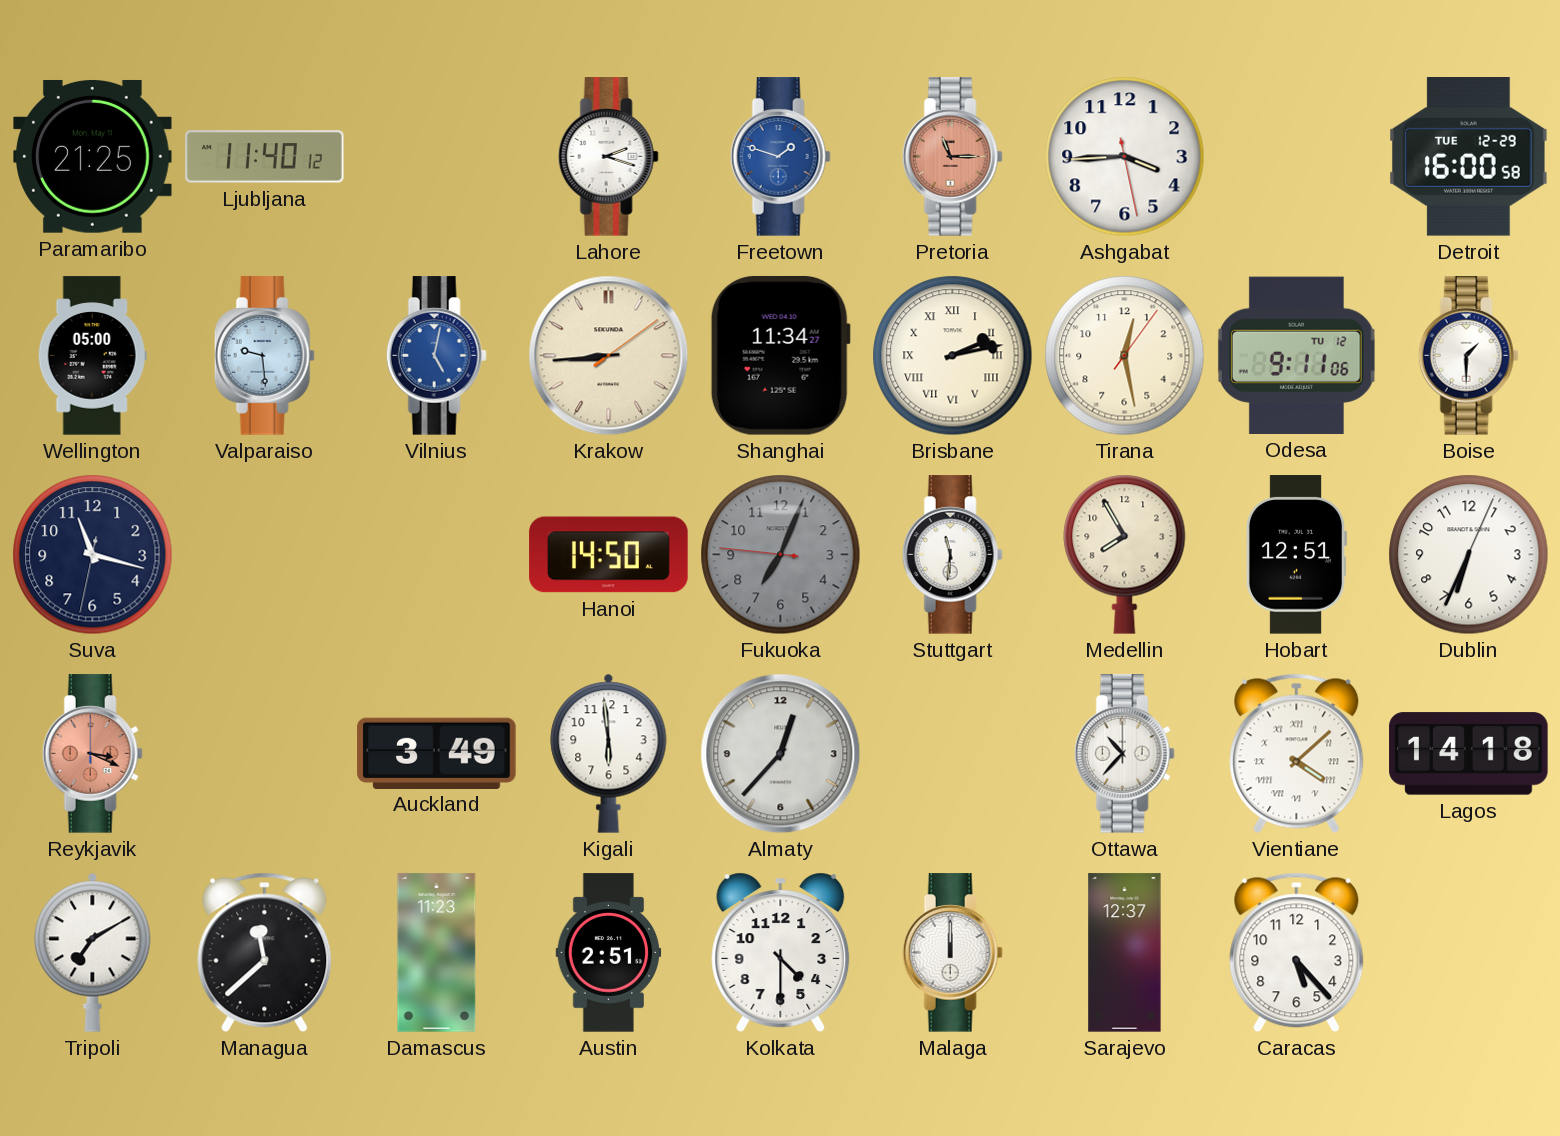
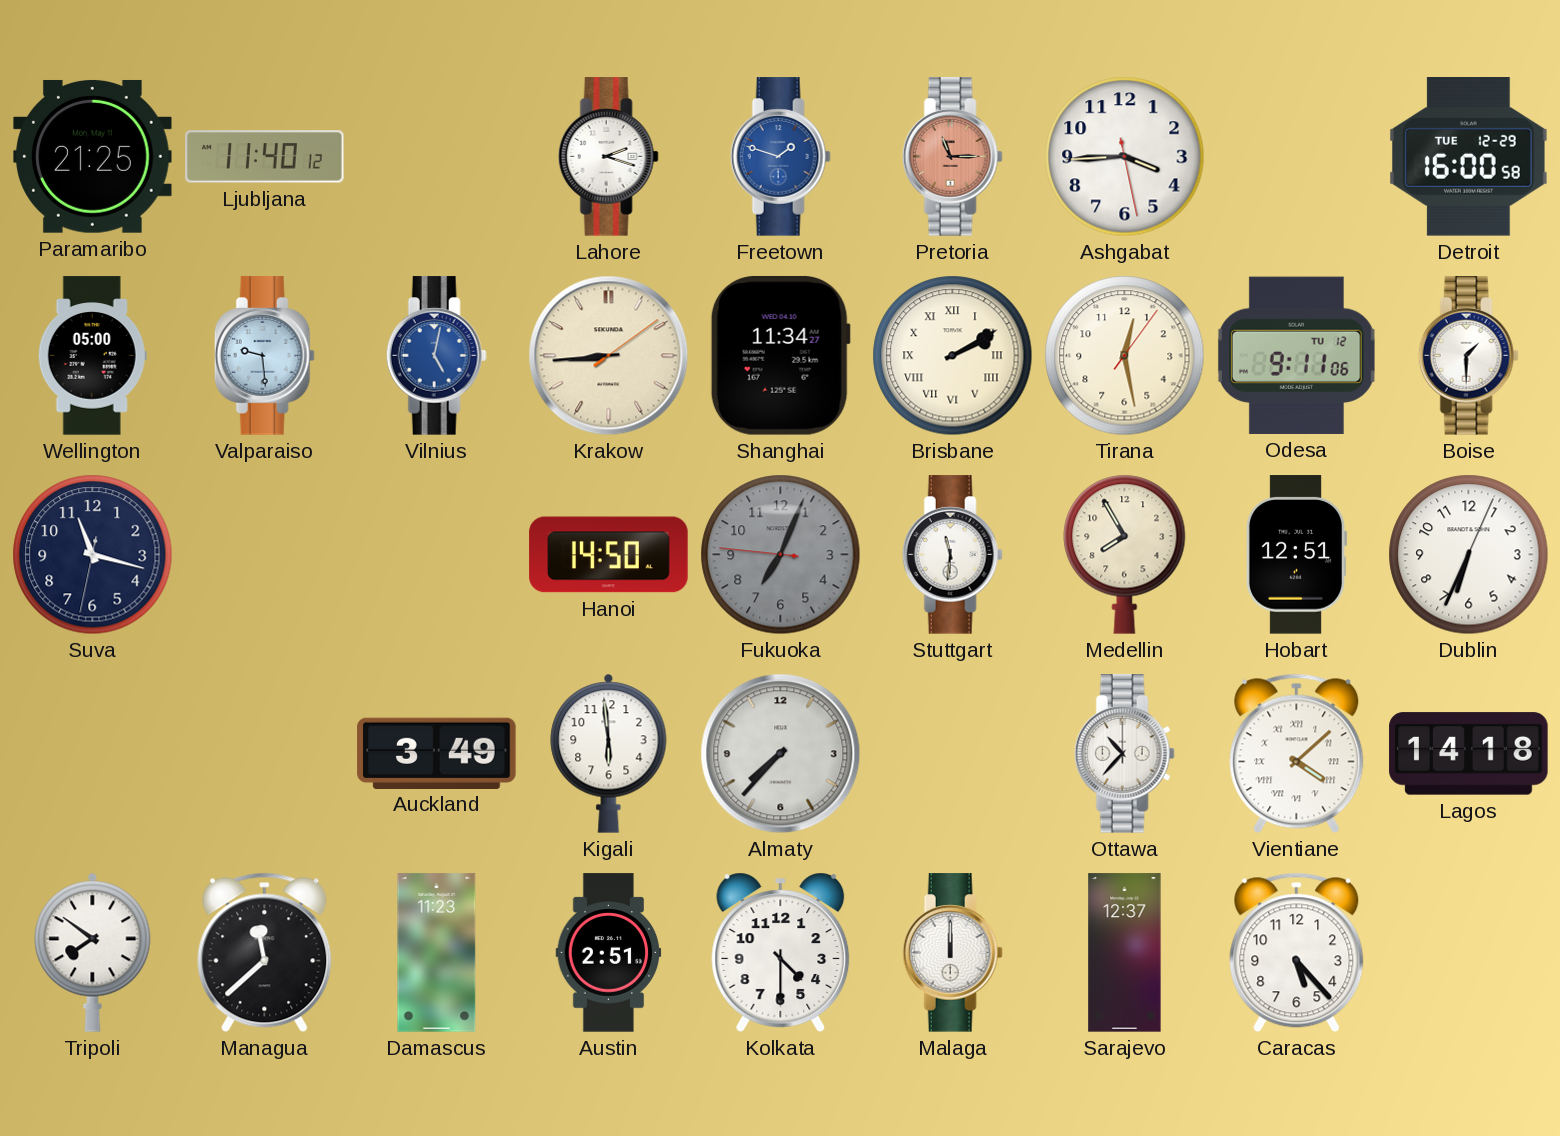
Brisbane: 2:13 -> 2:10 (953, 356)
Reykjavik: 3:19 -> none (92, 754)
Almaty: 12:37 -> 7:37 (781, 754)
Tripoli: 7:10 -> 7:51 (93, 952)
